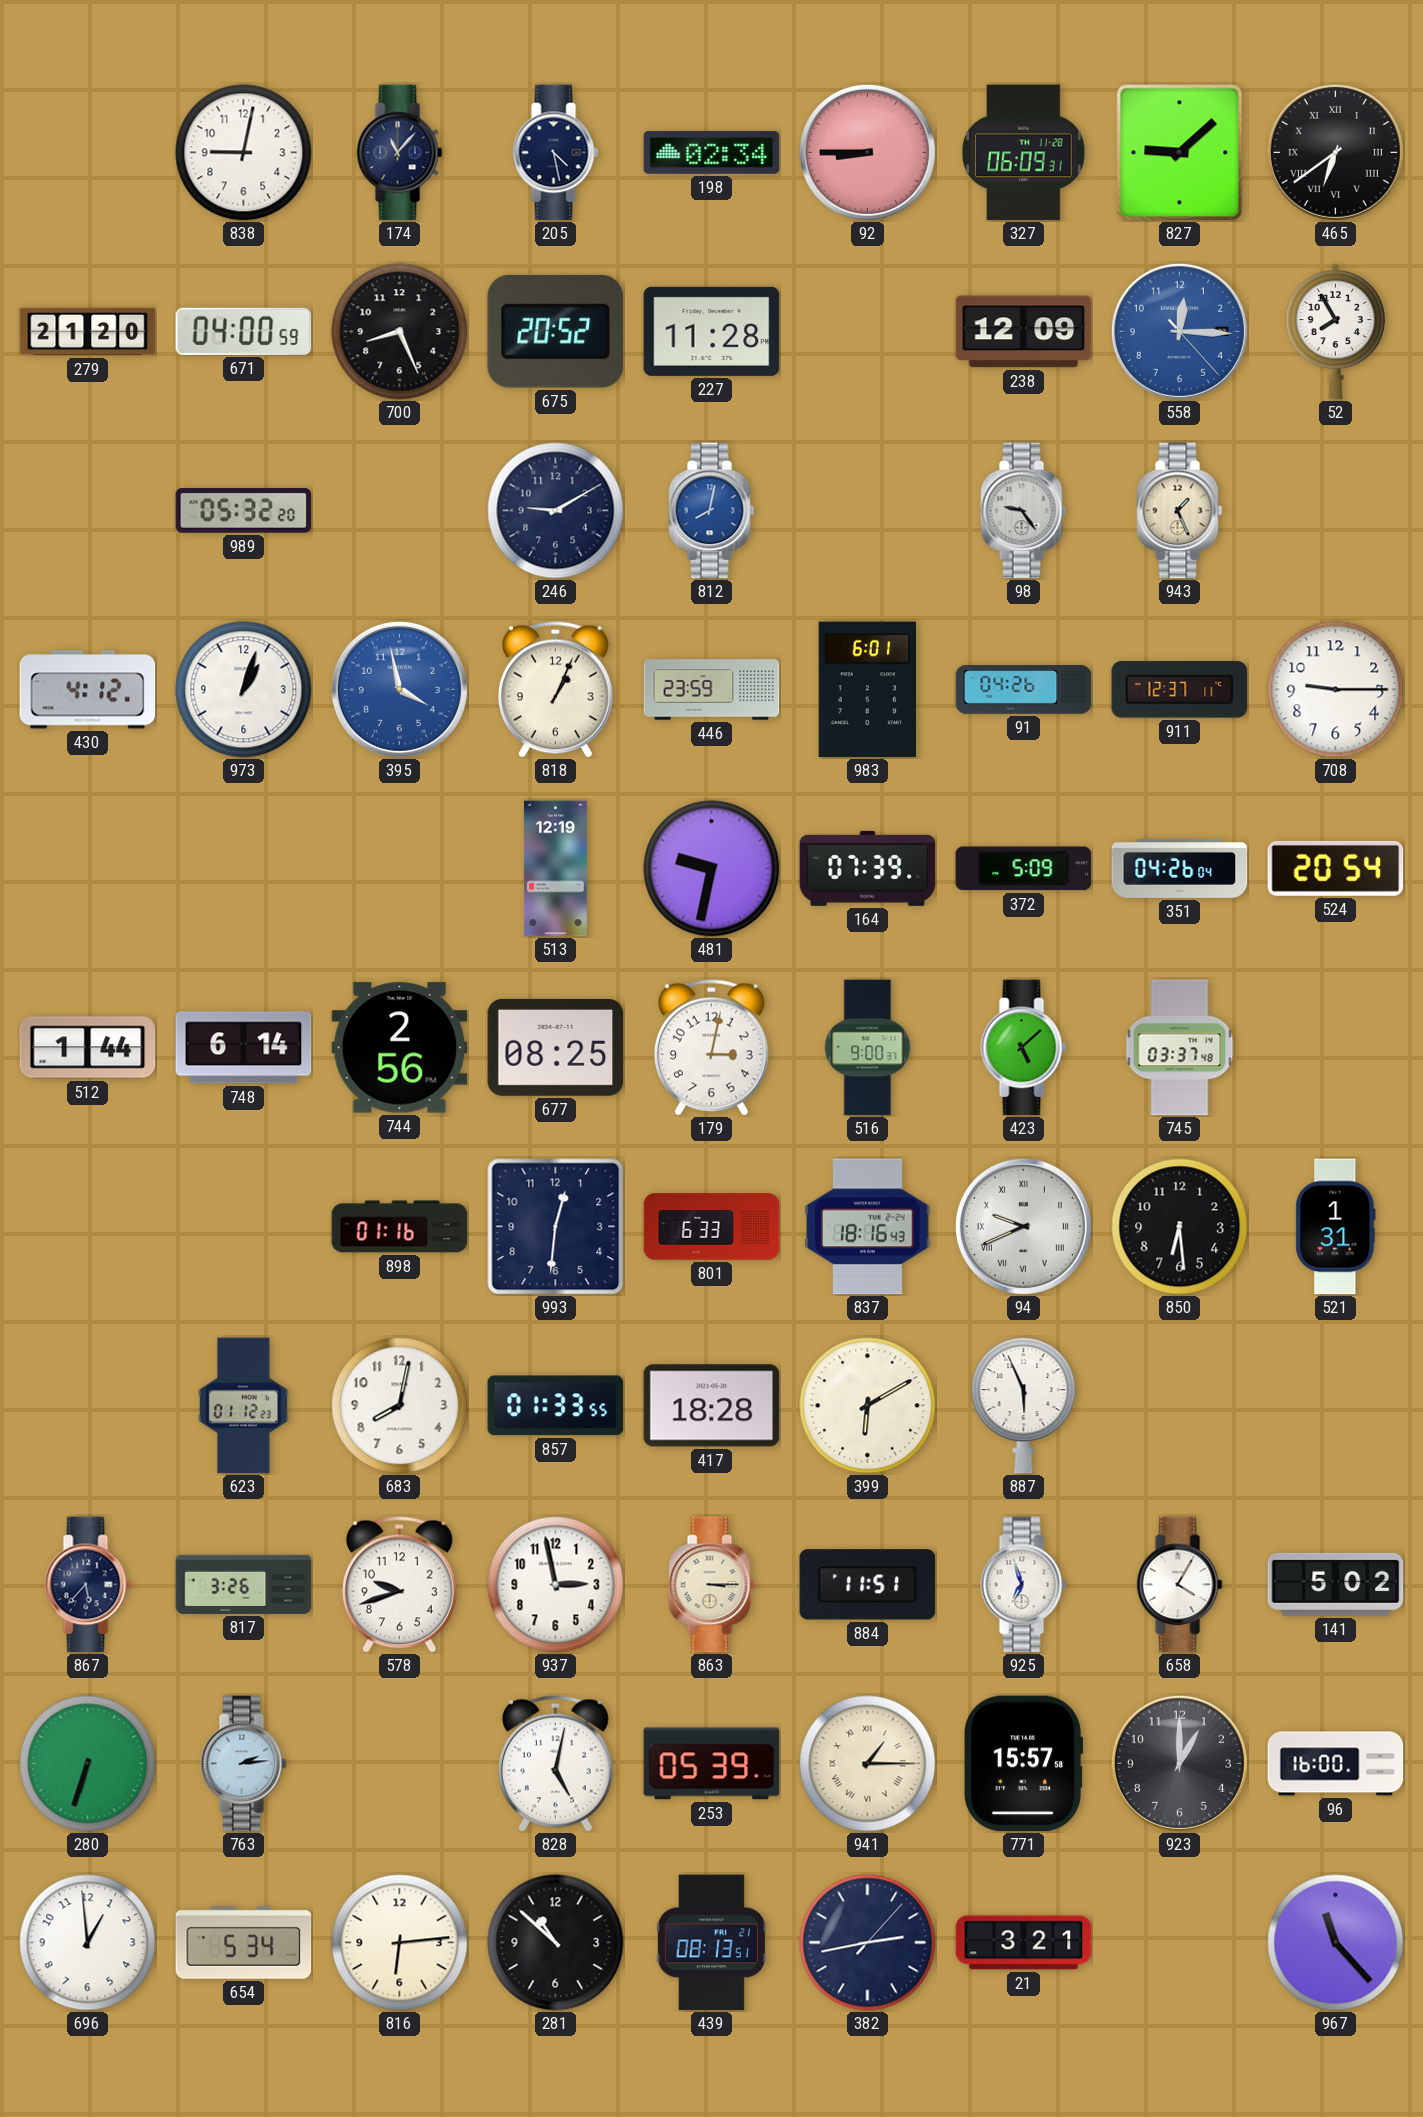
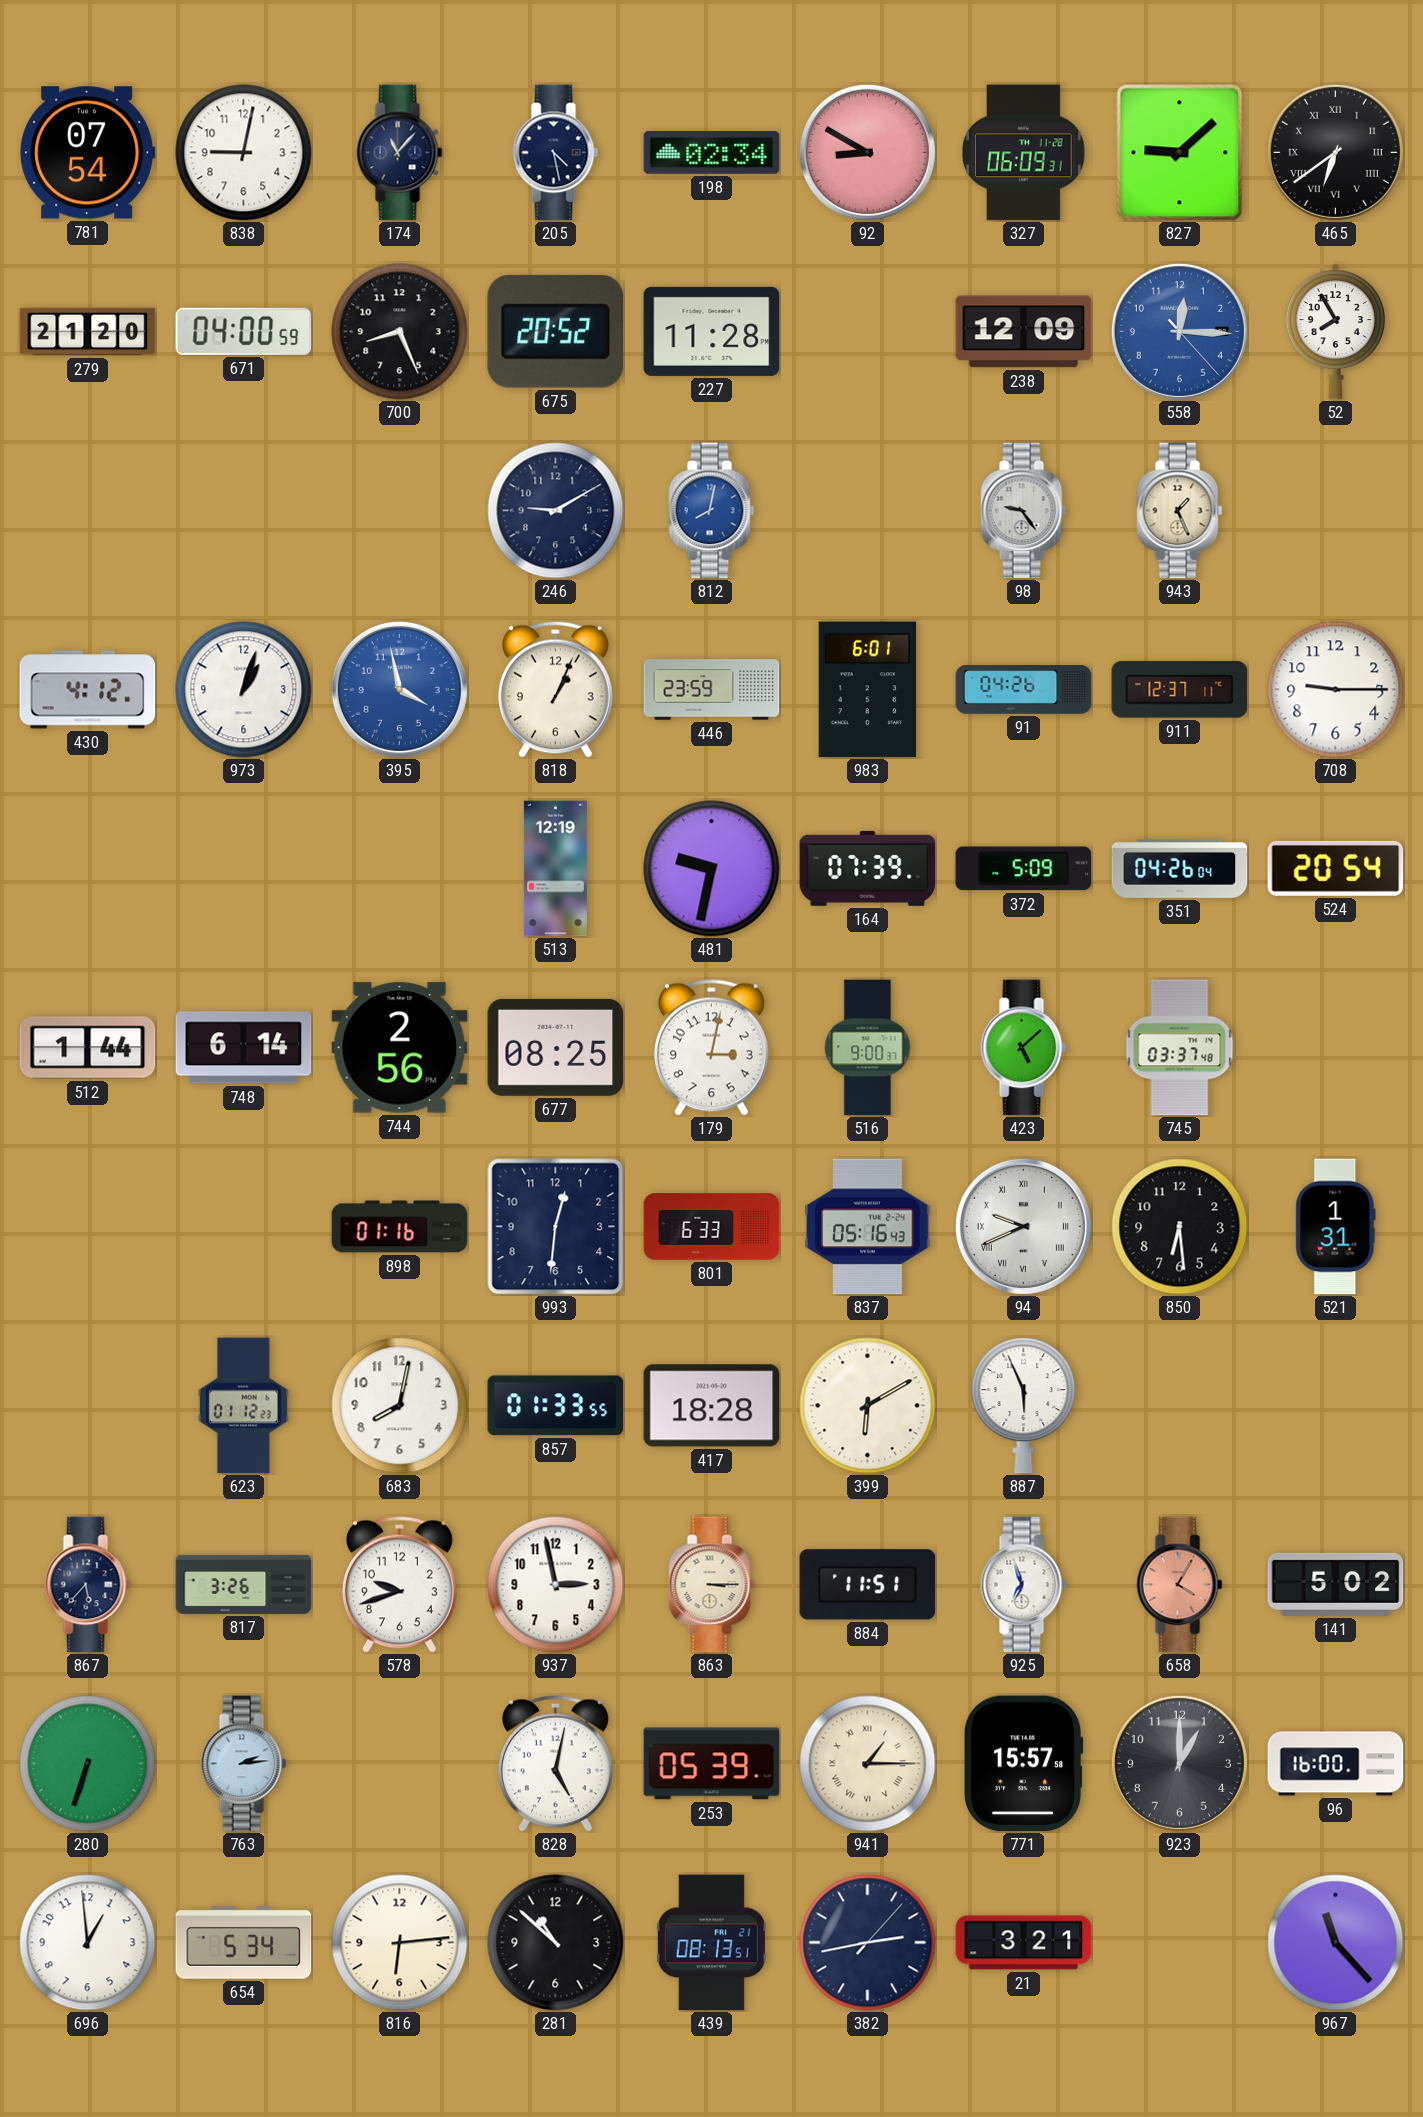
781: none -> 07:54 (88, 153)
92: 8:45 -> 8:50 (867, 152)
989: 05:32 -> none (244, 511)
837: 18:16 -> 05:16 (868, 1227)
658 dial: white -> salmon (1180, 1585)
